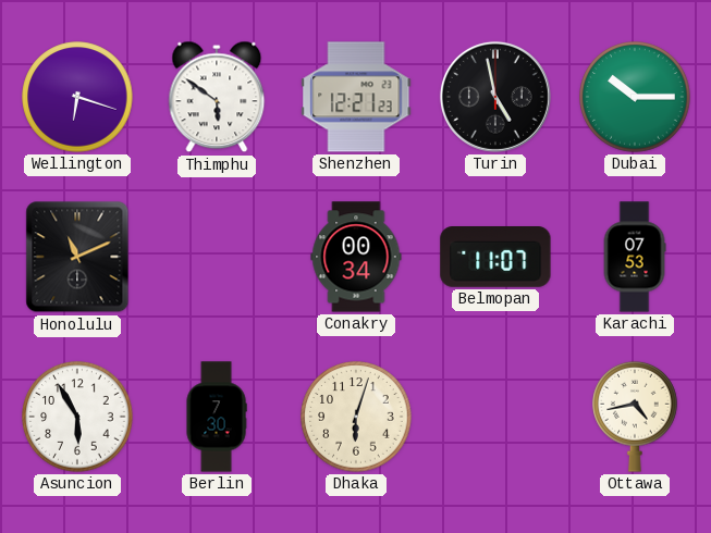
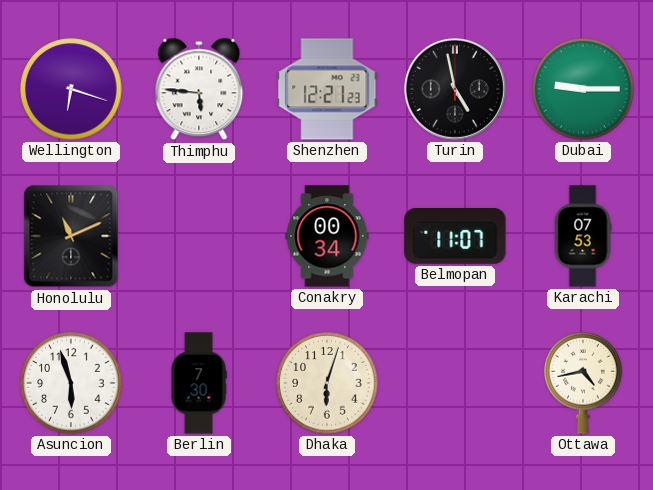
Thimphu: 5:51 -> 5:46 (199, 89)
Dubai: 10:15 -> 9:15 (583, 89)
Asuncion: 5:55 -> 5:57 (71, 383)
